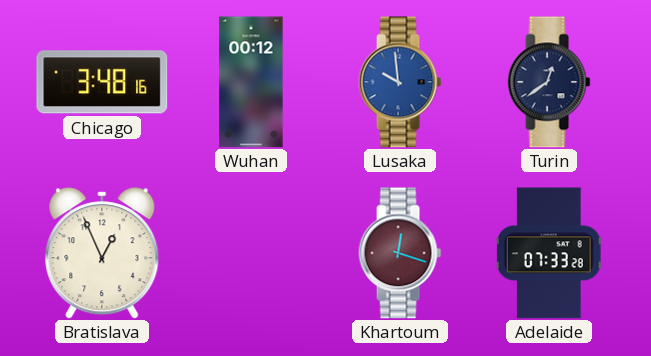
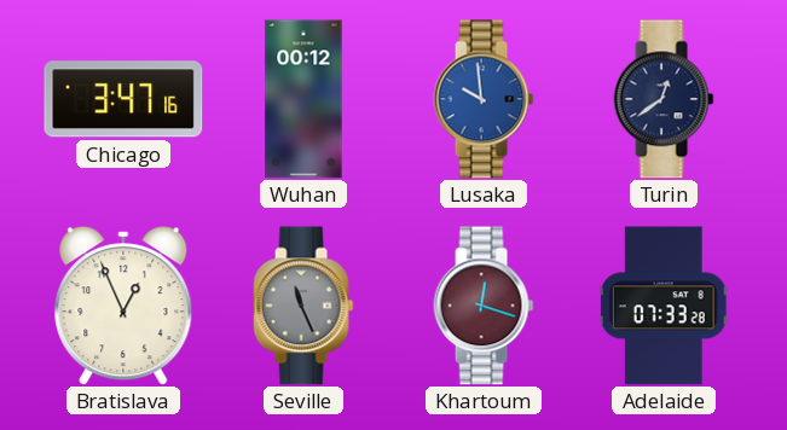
Chicago: 3:48 -> 3:47 (123, 99)
Seville: none -> 11:26 (303, 306)
